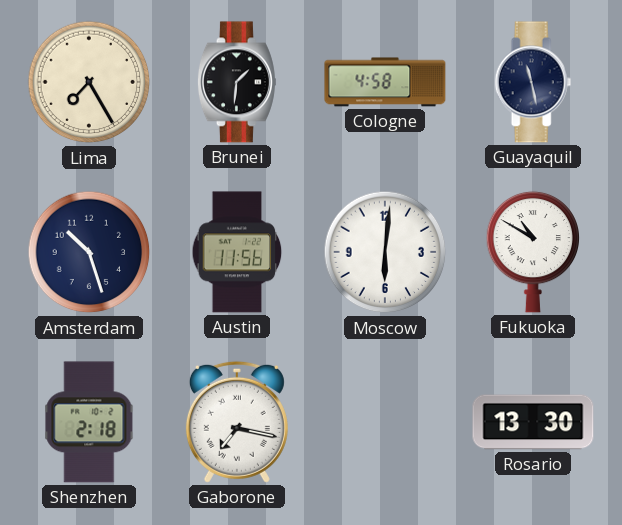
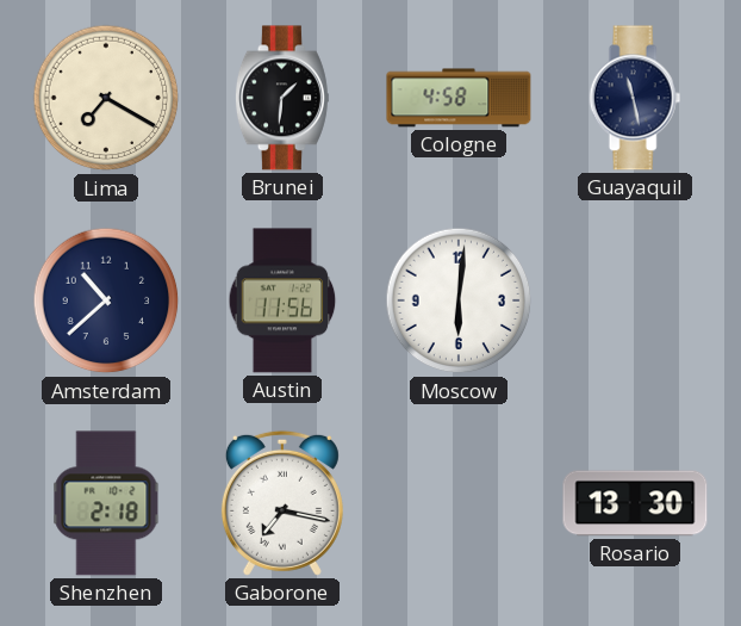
Lima: 7:25 -> 7:20 (106, 98)
Amsterdam: 10:27 -> 10:38 (106, 300)
Fukuoka: 10:50 -> none (533, 252)
